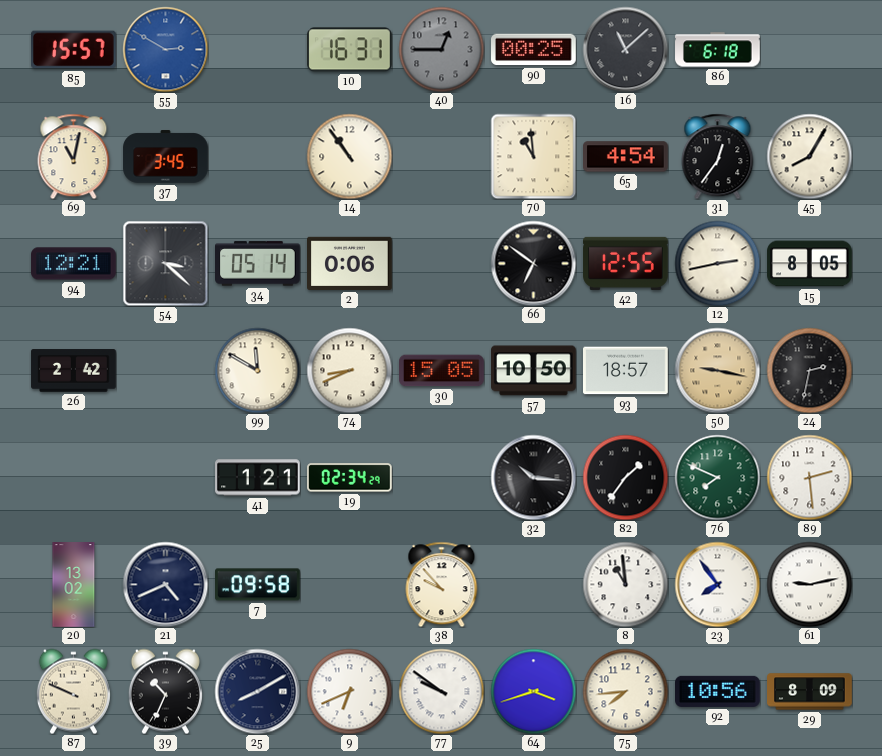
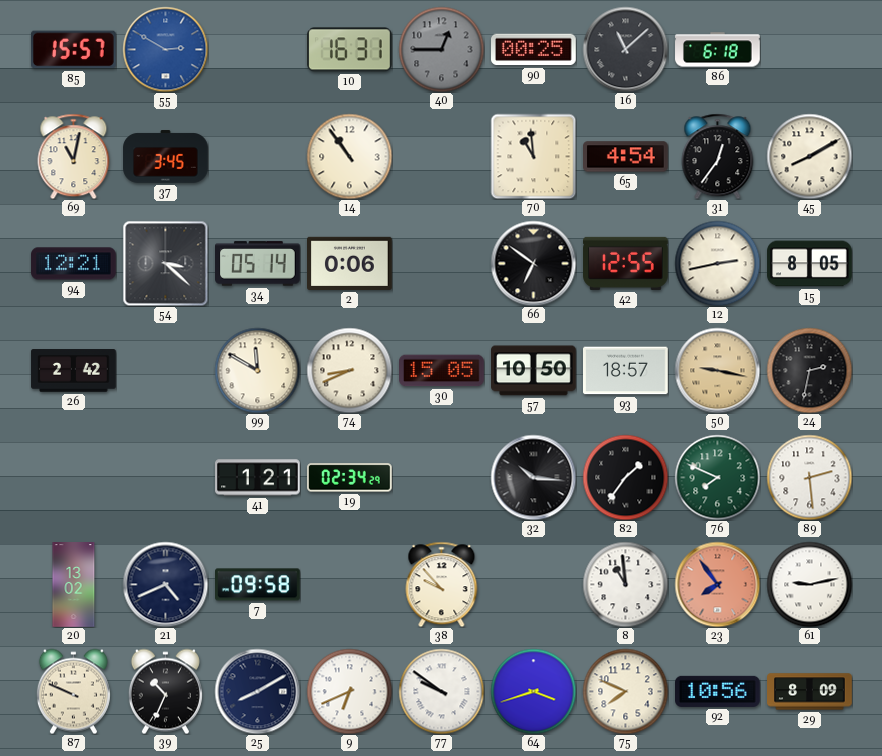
45: 8:05 -> 8:10 (809, 156)
23 dial: white -> salmon (717, 584)
75: 7:44 -> 7:49 (625, 691)
